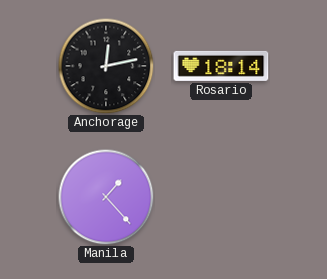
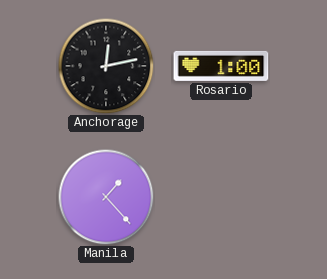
Rosario: 18:14 -> 1:00 (221, 66)
